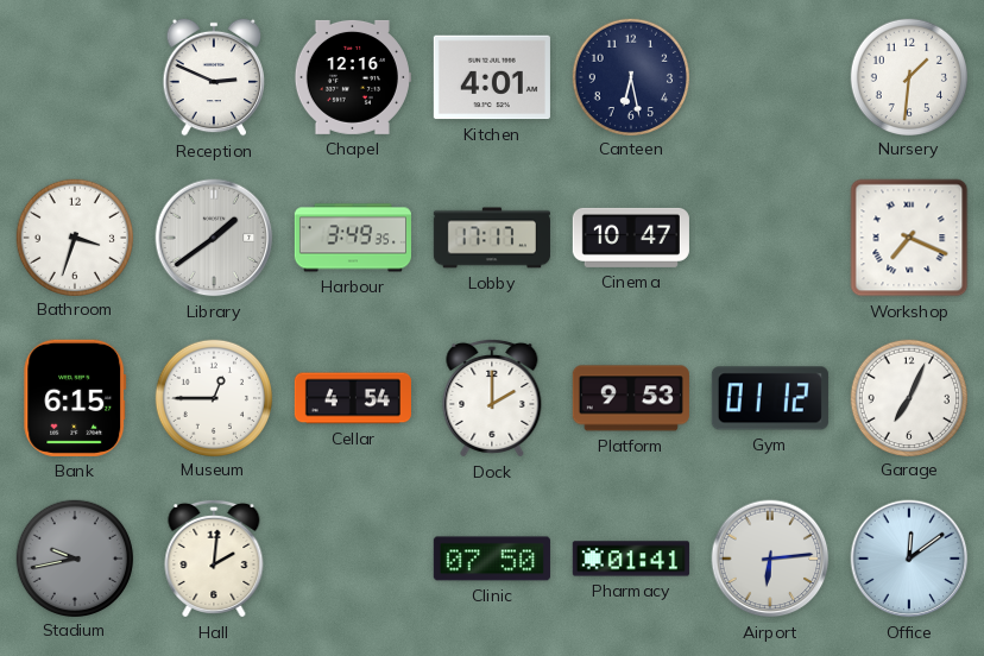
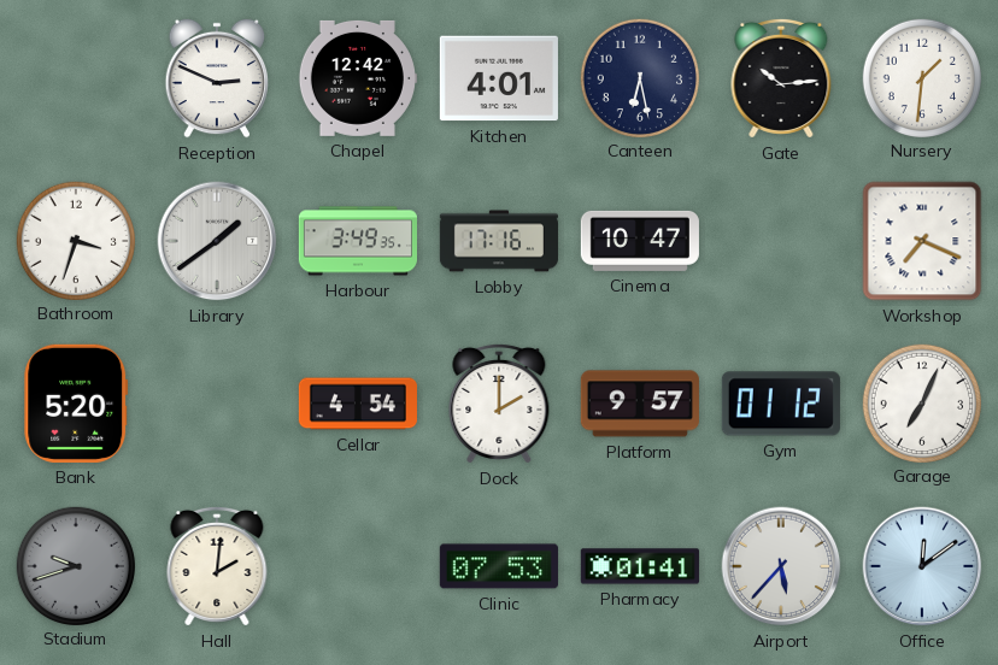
Chapel: 12:16 -> 12:42 (358, 78)
Gate: none -> 10:14 (781, 78)
Lobby: 17:17 -> 17:16 (499, 241)
Bank: 6:15 -> 5:20 (76, 404)
Museum: 12:45 -> none (213, 397)
Platform: 9:53 -> 9:57 (640, 404)
Stadium: 9:43 -> 9:42 (75, 565)
Clinic: 07:50 -> 07:53 (499, 566)
Airport: 6:14 -> 5:37 (781, 566)
